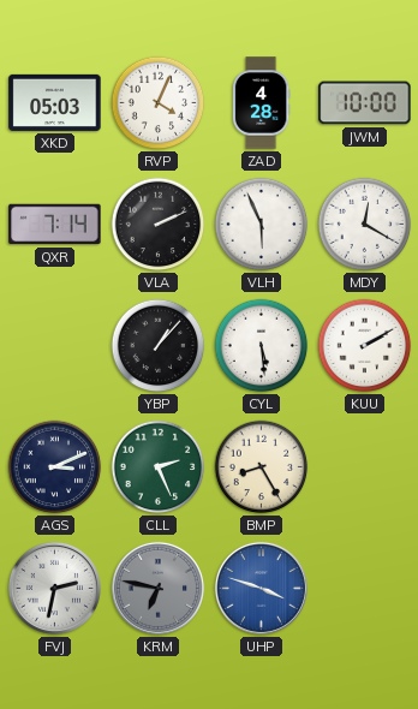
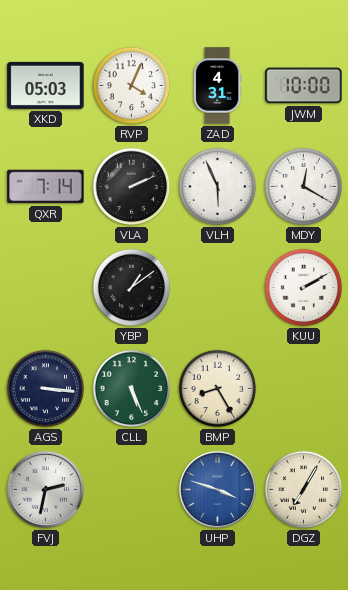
ZAD: 4:28 -> 4:31 (217, 86)
YBP: 1:07 -> 1:09 (132, 288)
CYL: 5:29 -> none (262, 346)
AGS: 3:11 -> 3:16 (46, 389)
CLL: 2:26 -> 5:26 (132, 389)
KRM: 6:47 -> none (157, 588)
DGZ: none -> 7:05 (304, 490)
